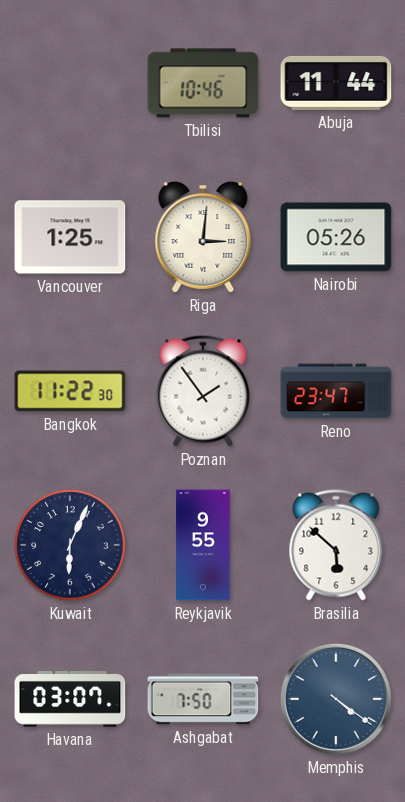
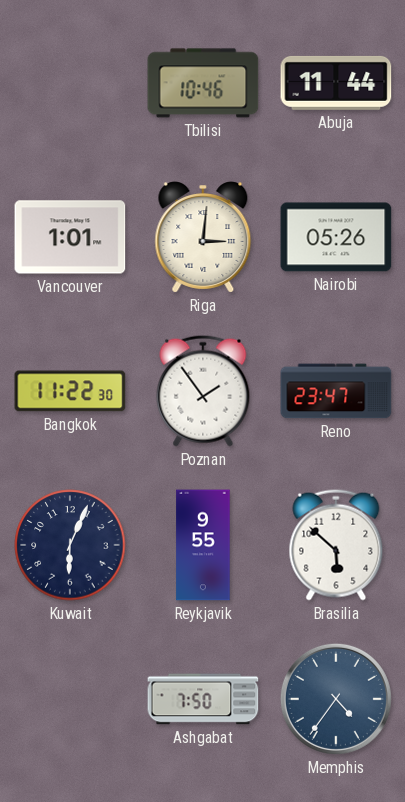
Vancouver: 1:25 -> 1:01 (70, 237)
Havana: 03:07 -> none (70, 700)
Memphis: 4:21 -> 4:36 (336, 699)
